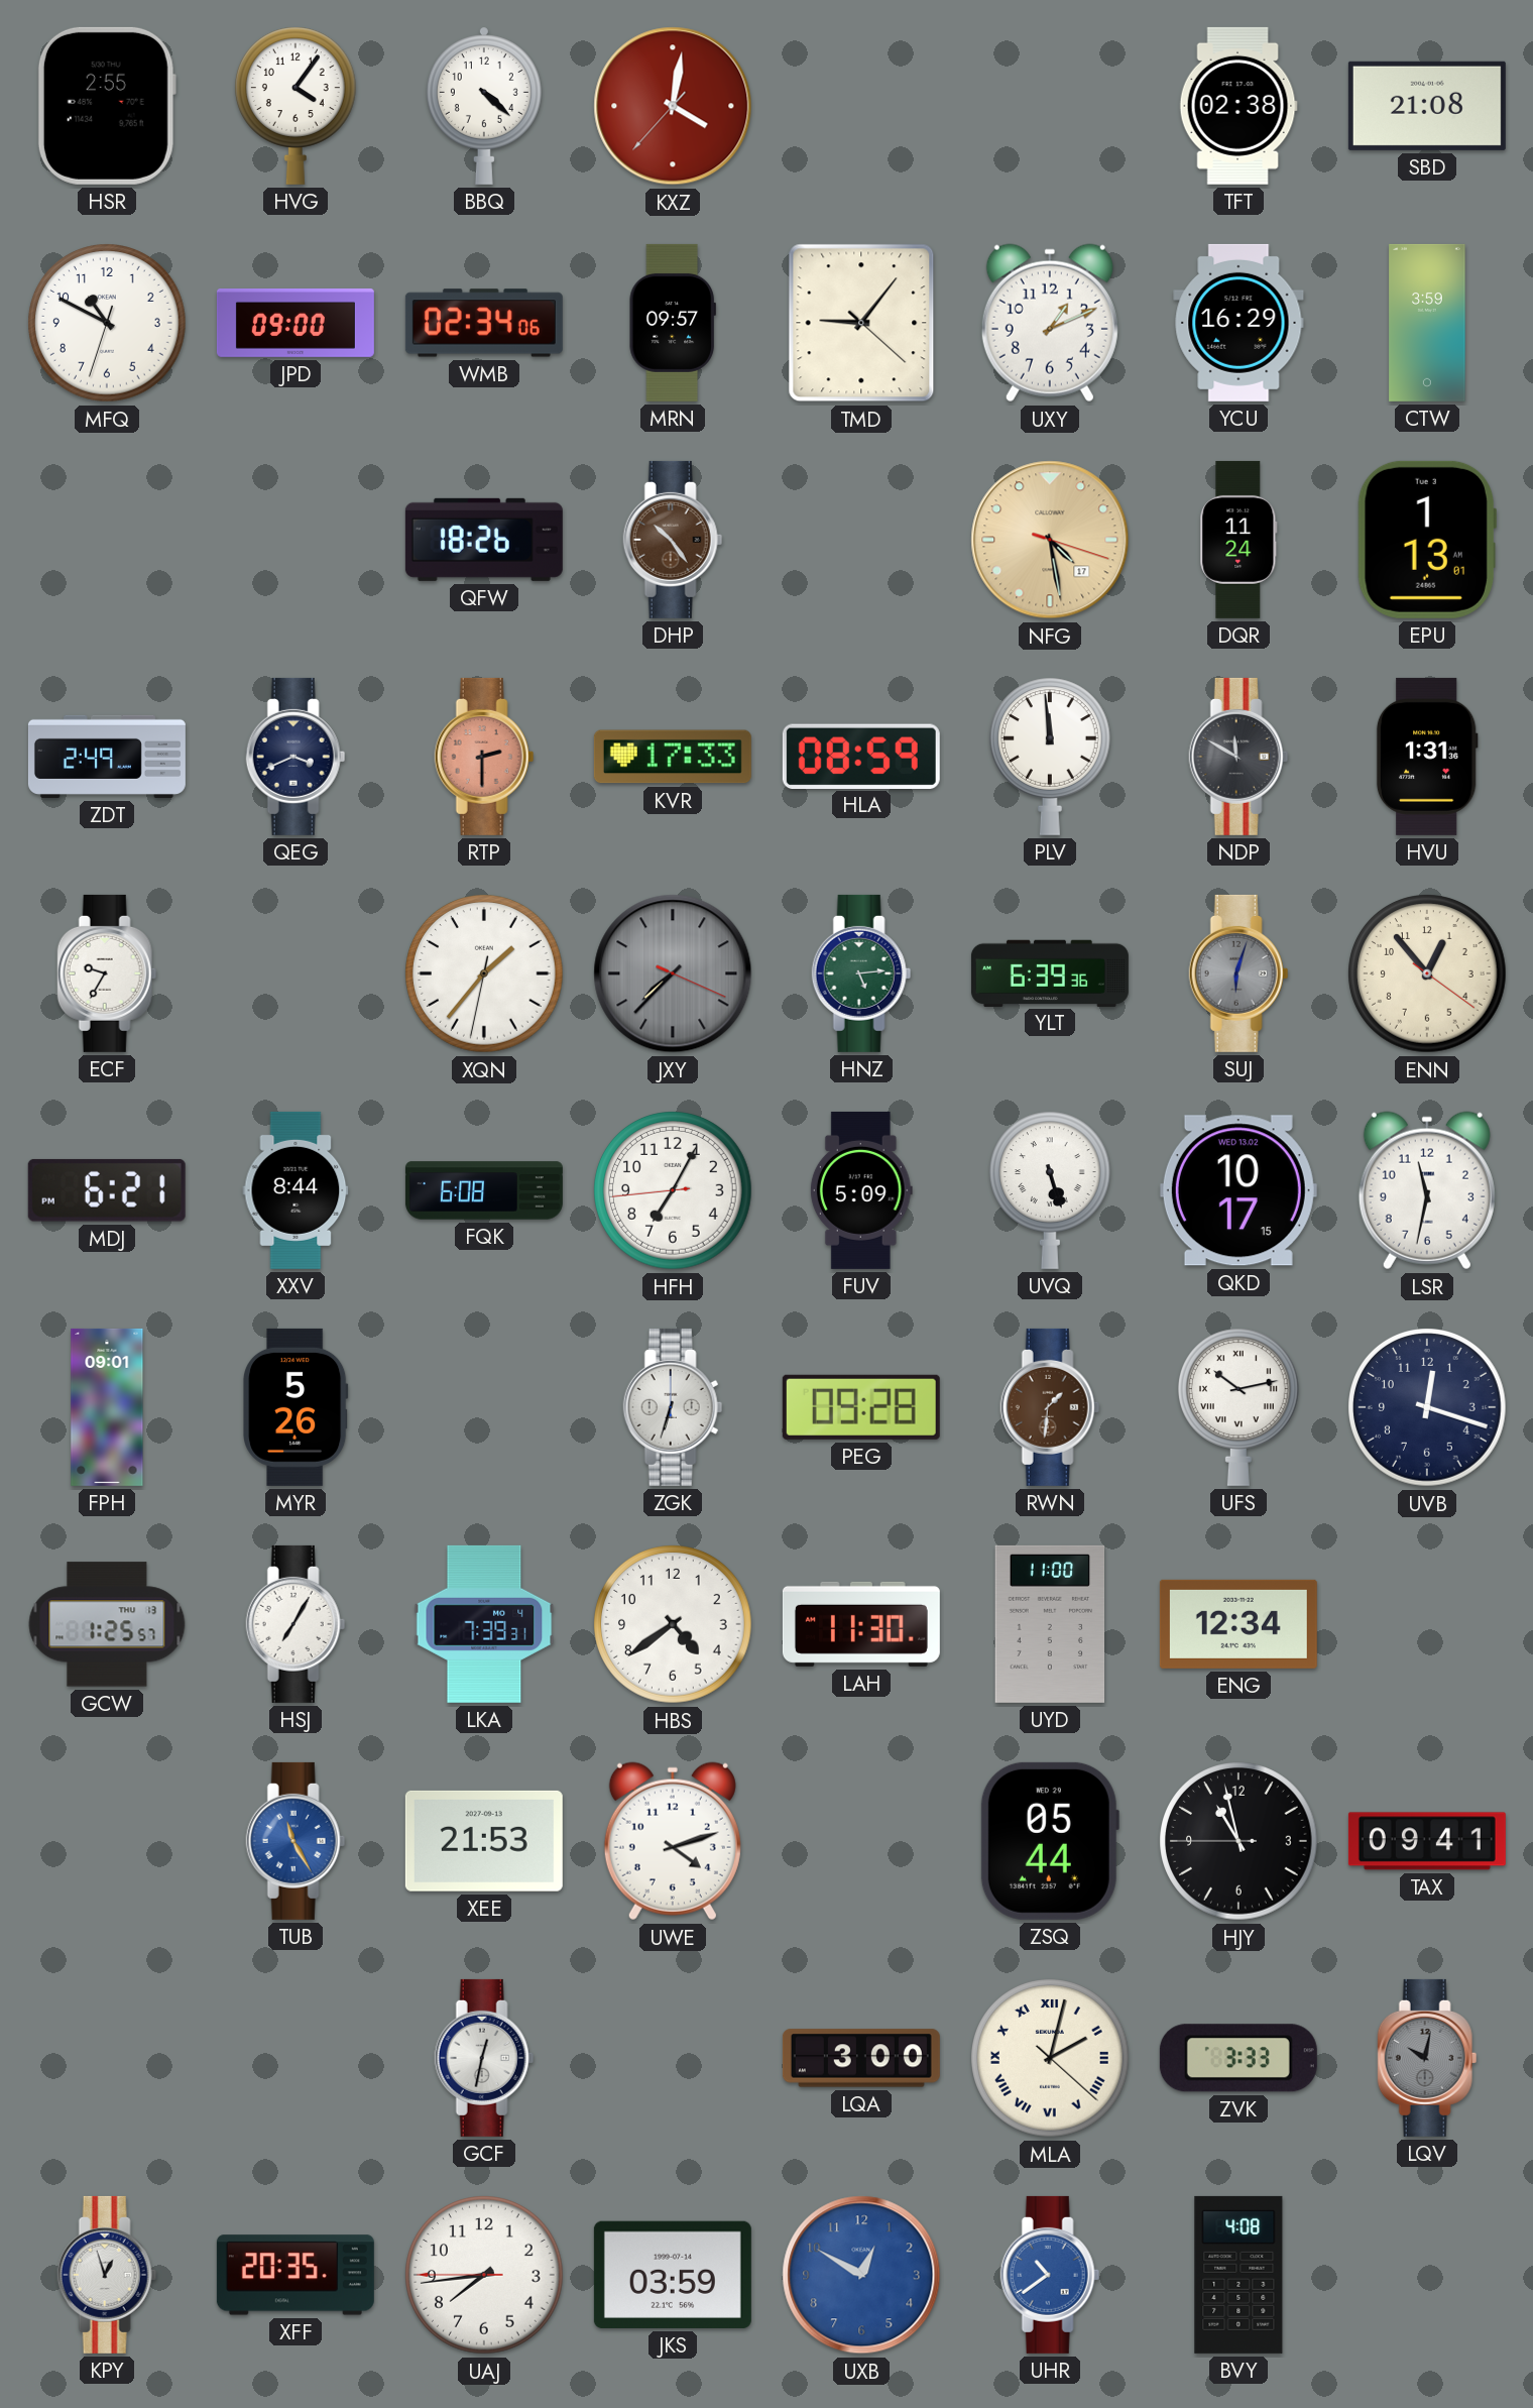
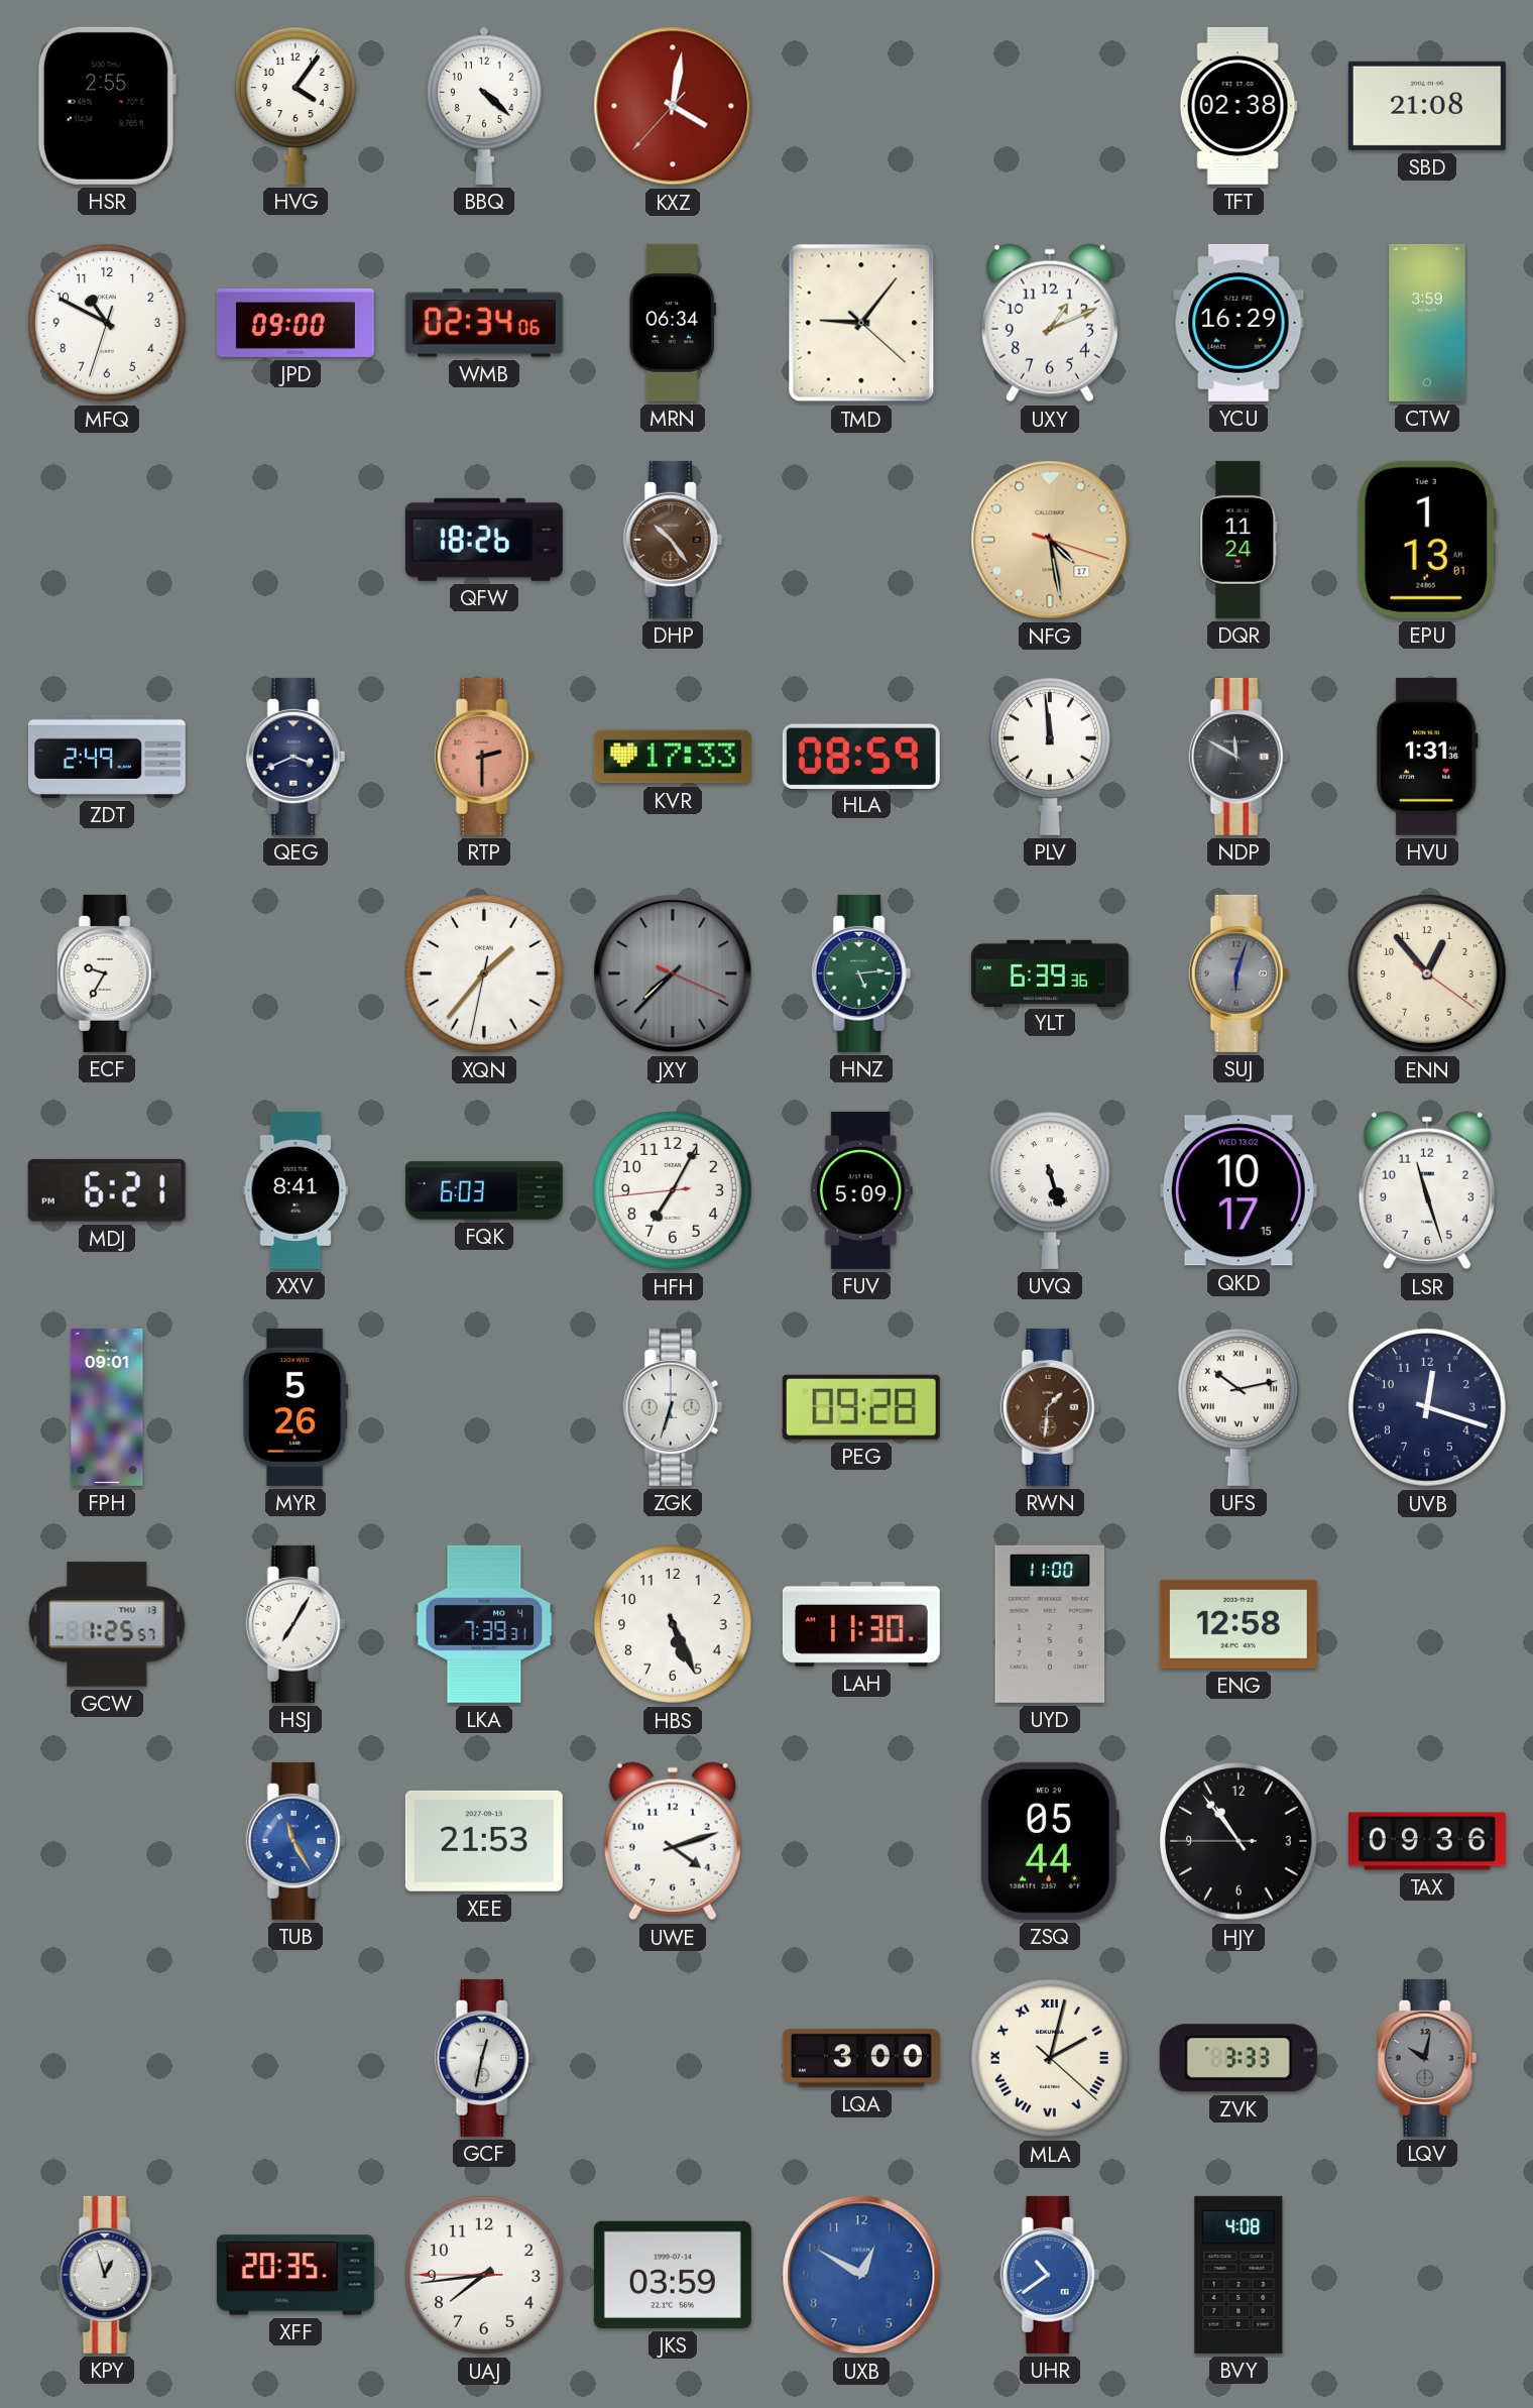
MRN: 09:57 -> 06:34 (673, 323)
XXV: 8:44 -> 8:41 (296, 1190)
FQK: 6:08 -> 6:03 (484, 1190)
LSR: 11:32 -> 11:27 (1427, 1190)
HBS: 4:39 -> 5:26 (673, 1624)
ENG: 12:34 -> 12:58 (1239, 1624)
HJY: 10:57 -> 10:53 (1239, 1841)
TAX: 09:41 -> 09:36 (1427, 1841)
